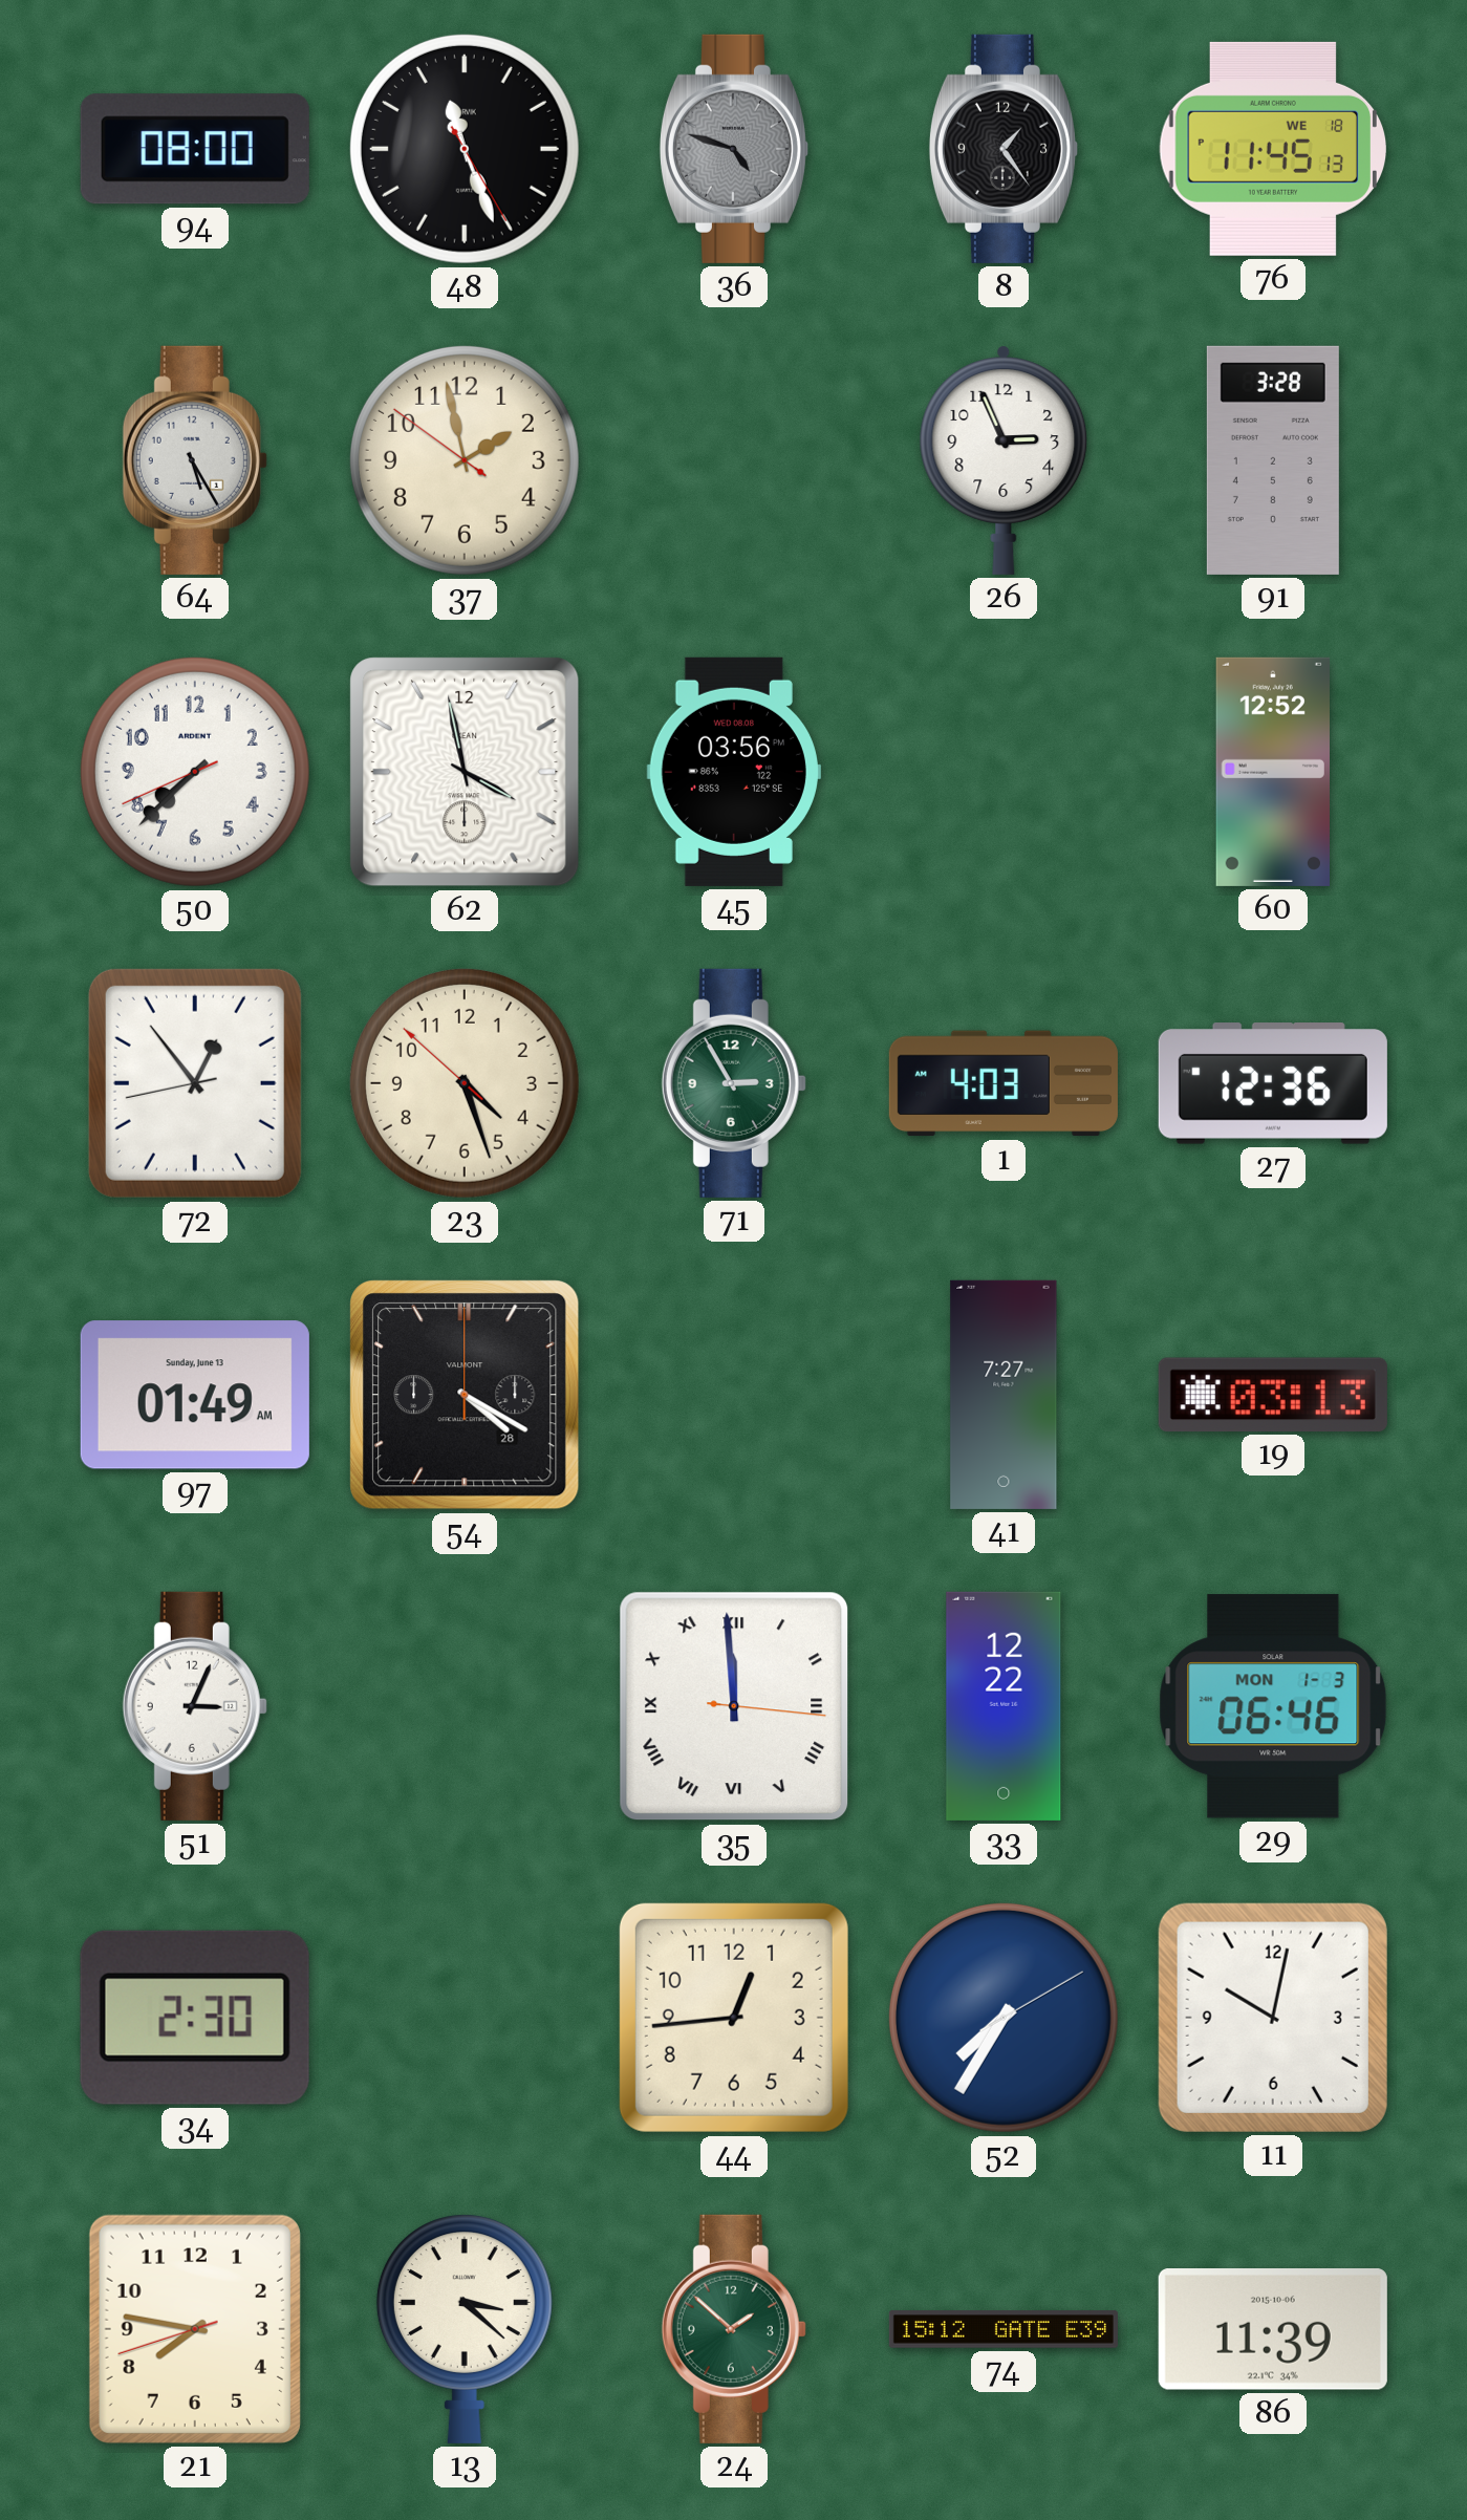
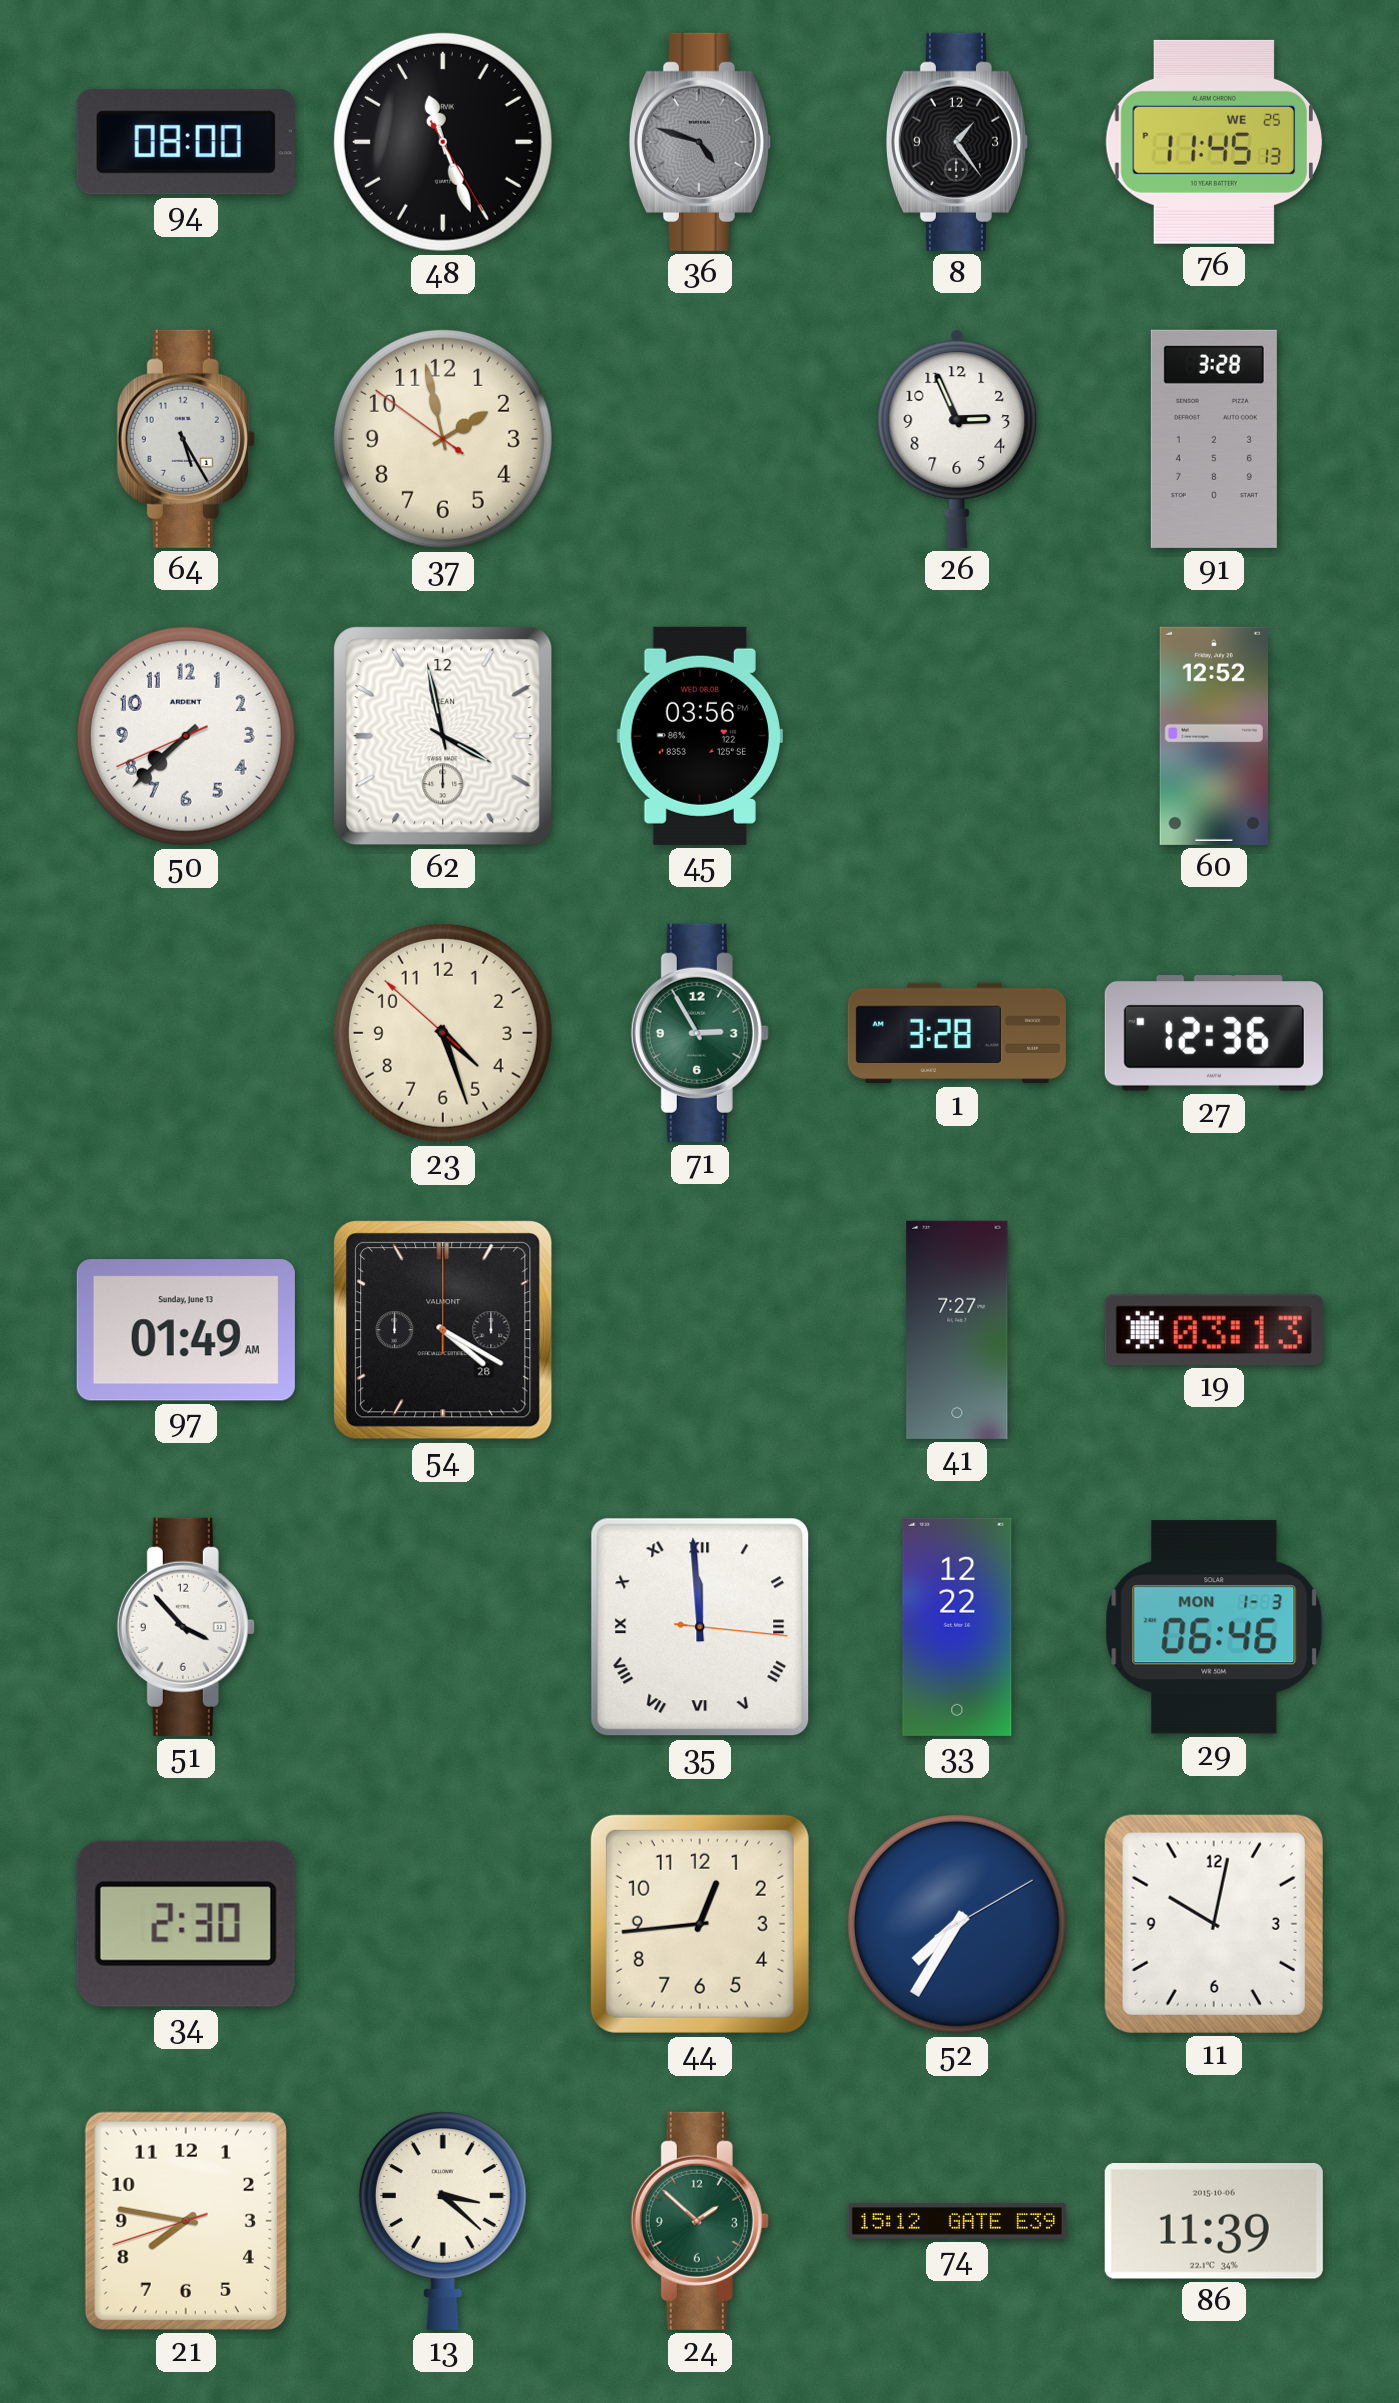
76 date: WE 18 -> WE 25 (1214, 142)
72: 12:53 -> none (195, 1083)
1: 4:03 -> 3:28 (957, 1033)
51: 3:04 -> 3:53 (186, 1627)
